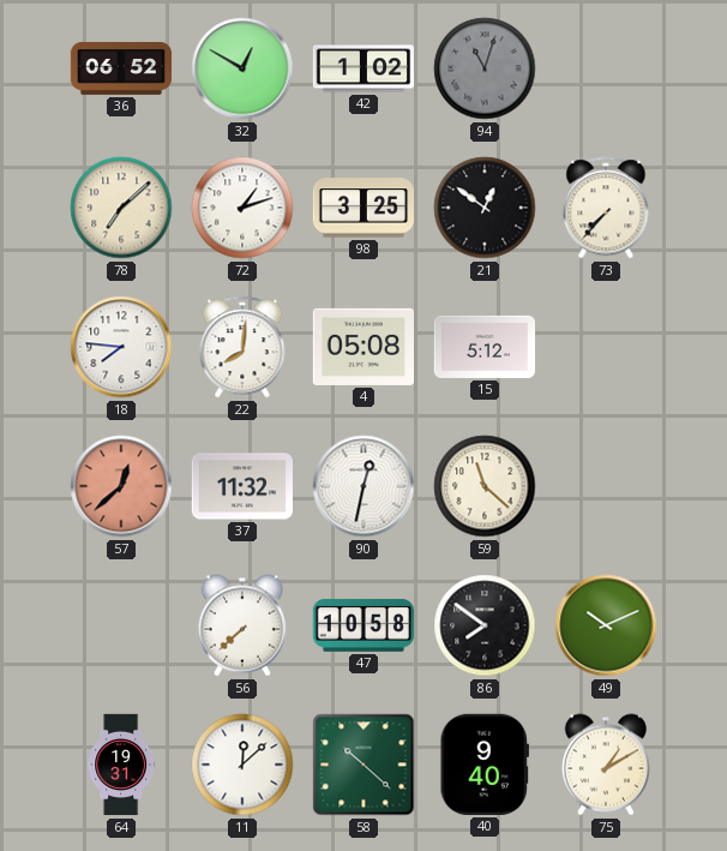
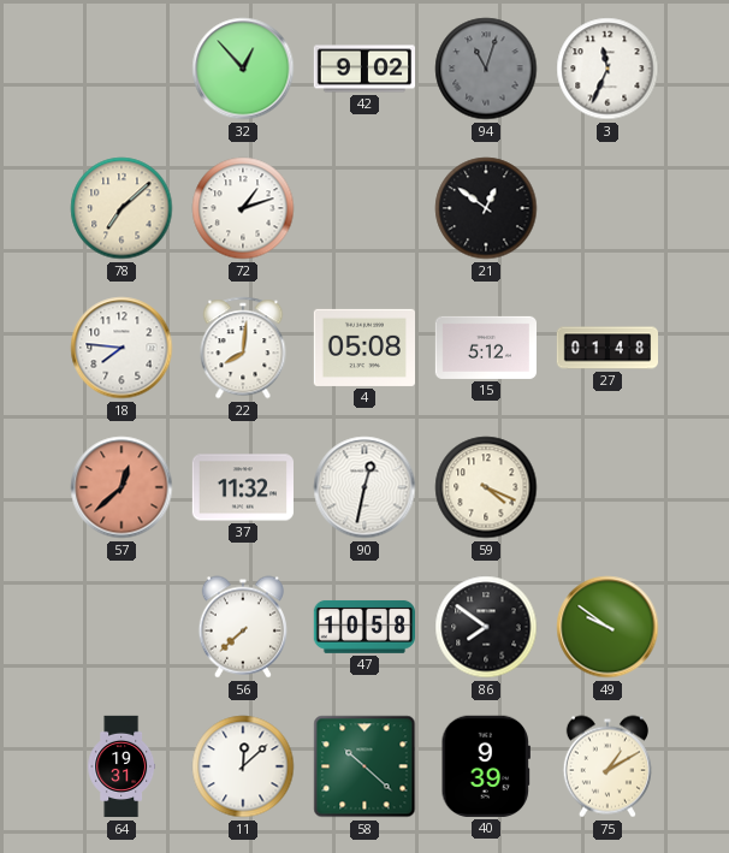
36: 06:52 -> none (120, 68)
32: 12:50 -> 12:53 (243, 69)
42: 1:02 -> 9:02 (363, 69)
3: none -> 11:34 (607, 69)
98: 3:25 -> none (362, 208)
73: 7:37 -> none (606, 208)
27: none -> 01:48 (606, 348)
59: 11:22 -> 4:19 (486, 487)
49: 10:11 -> 9:51 (607, 627)
40: 9:40 -> 9:39 (486, 766)
